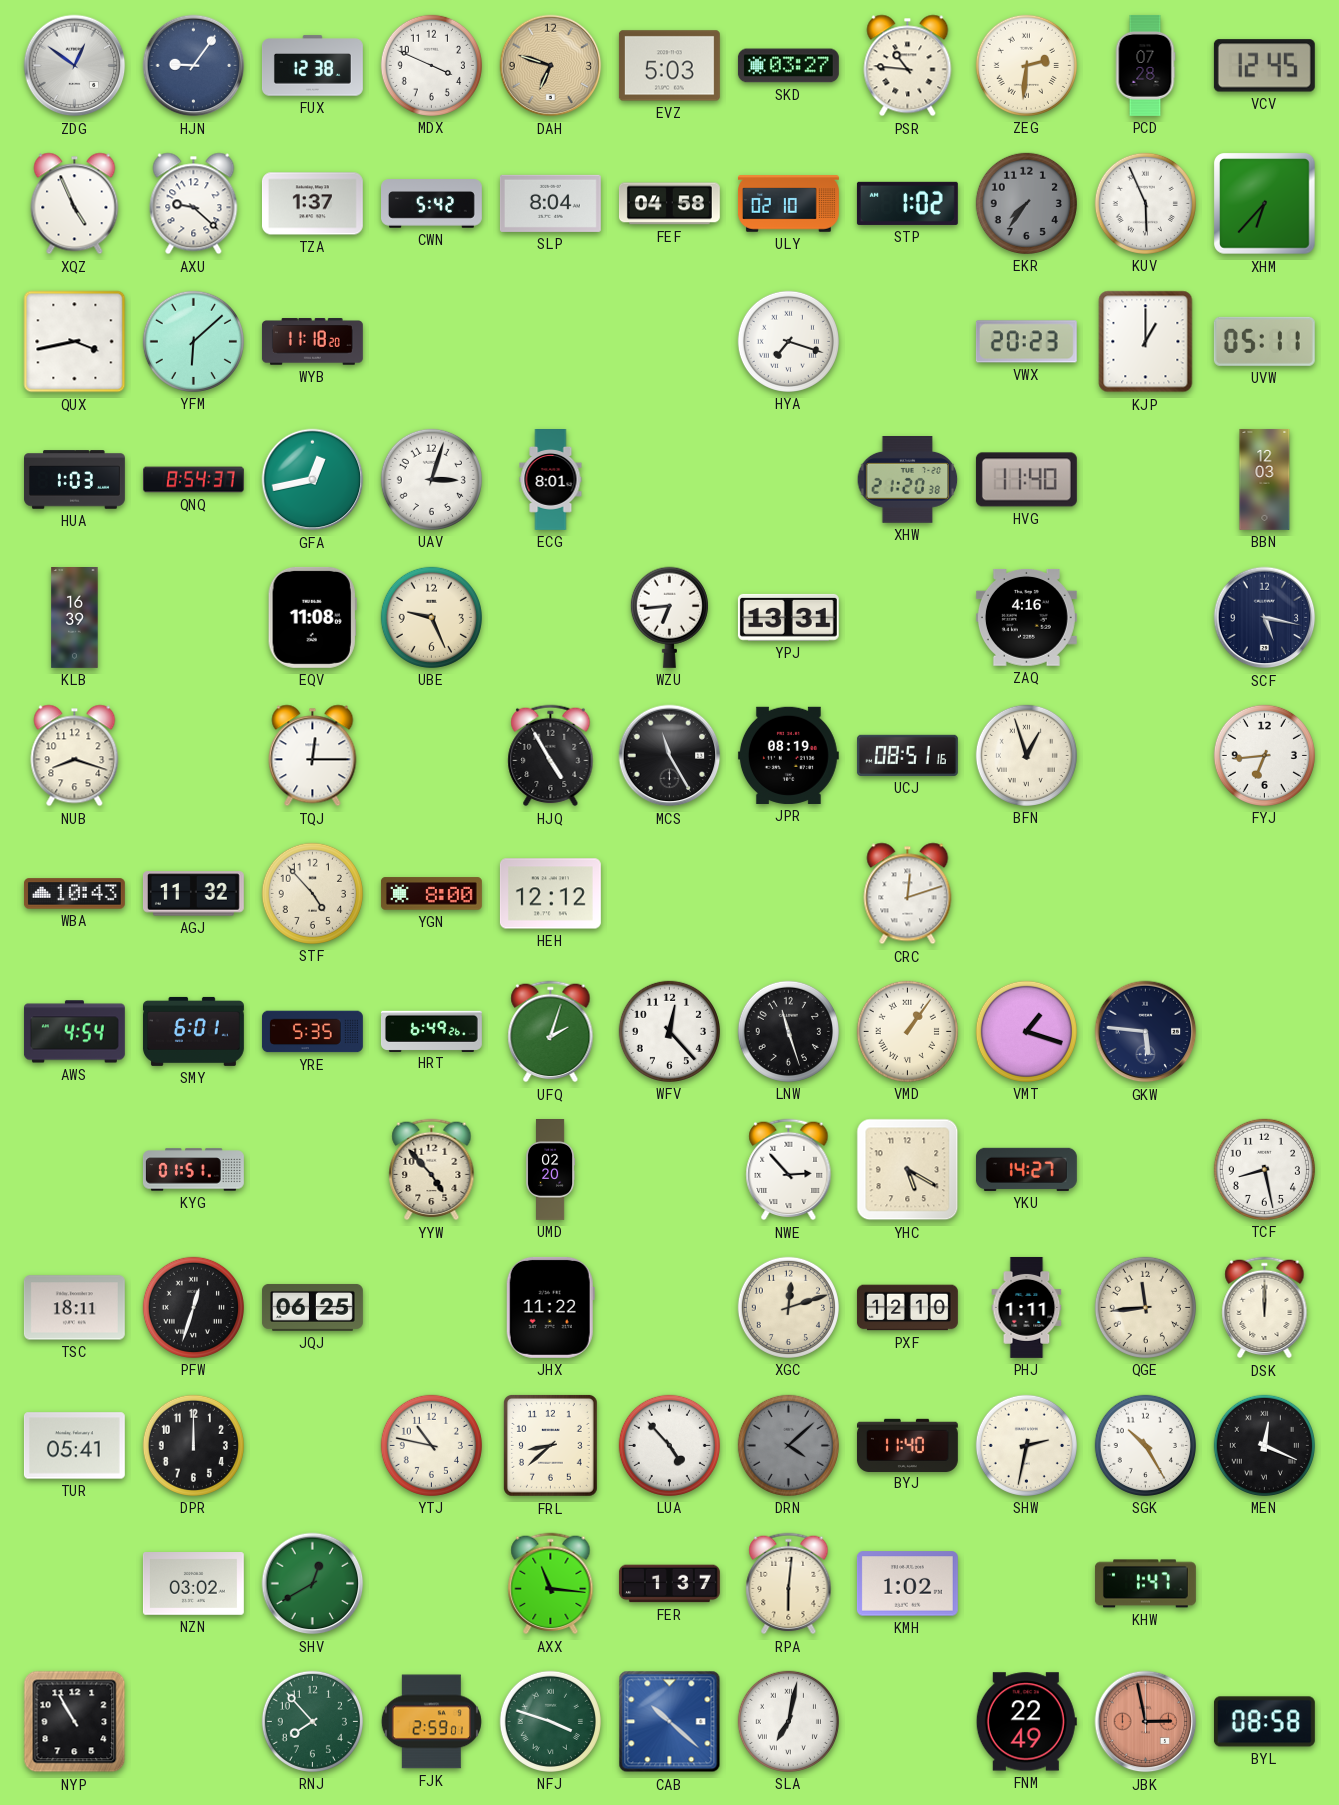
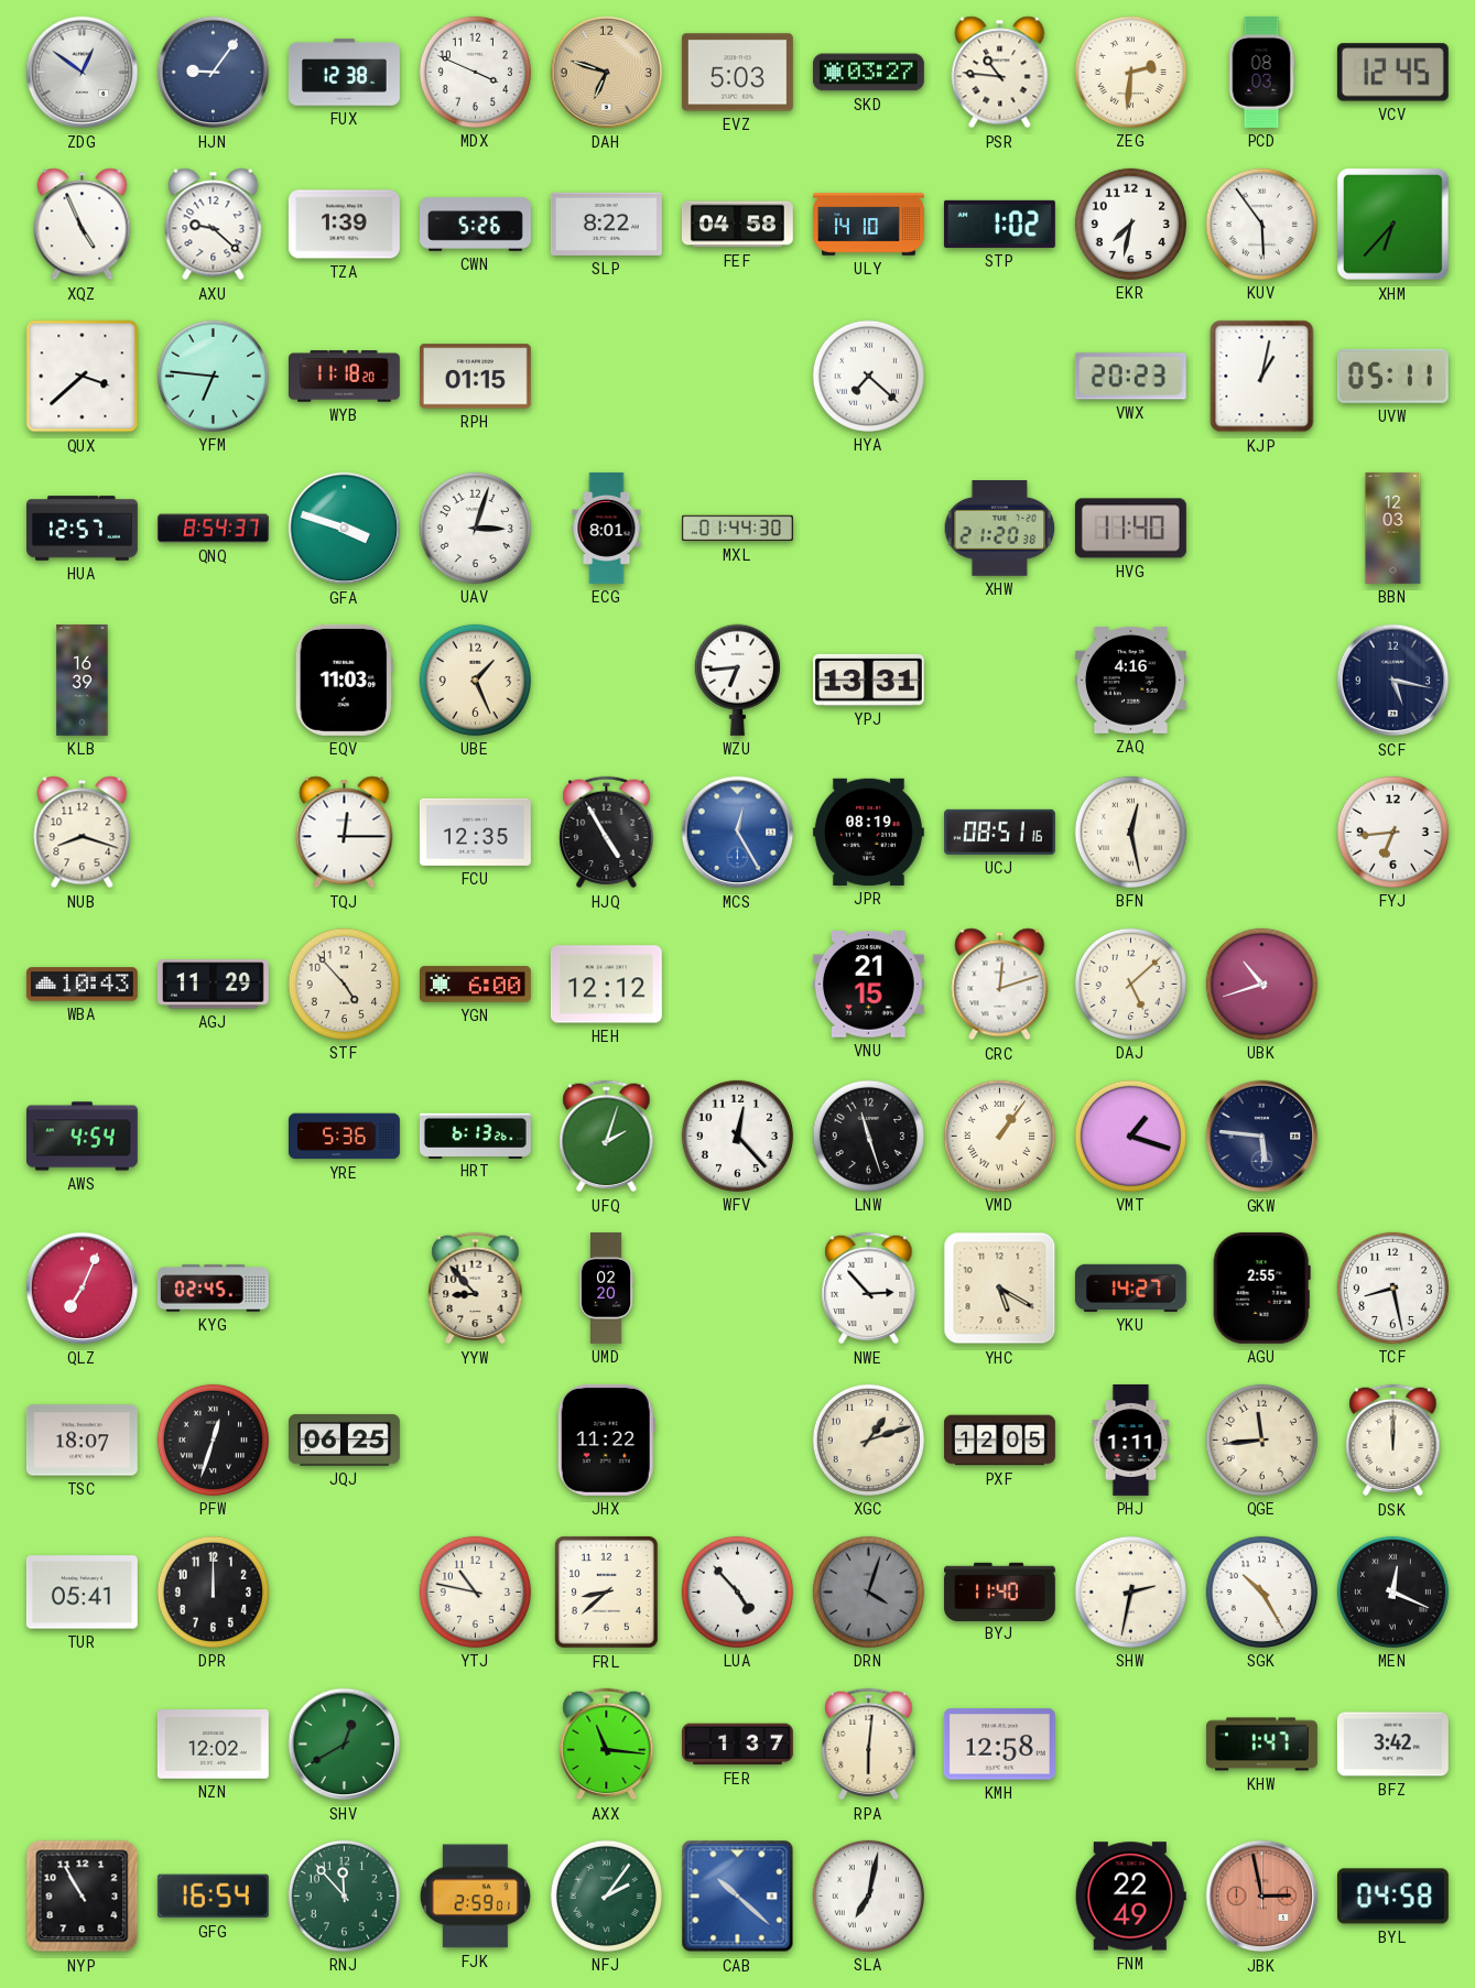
PCD: 07:28 -> 08:03 (1261, 72)
TZA: 1:37 -> 1:39 (344, 225)
CWN: 5:42 -> 5:26 (476, 225)
SLP: 8:04 -> 8:22 (606, 224)
ULY: 02:10 -> 14:10 (868, 225)
EKR: 7:36 -> 7:32 (1130, 224)
EKR dial: grey -> white (1130, 224)
KUV: 5:56 -> 5:54 (1261, 224)
QUX: 3:43 -> 3:38 (83, 377)
YFM: 6:08 -> 6:46 (213, 376)
RPH: none -> 01:15 (475, 377)
HYA: 7:18 -> 7:22 (868, 376)
KJP: 1:00 -> 1:02 (1262, 377)
HUA: 1:03 -> 12:57 (83, 529)
GFA: 12:43 -> 3:48 (345, 529)
MXL: none -> 01:44 (737, 529)
EQV: 11:08 -> 11:03 (344, 680)
UBE: 9:26 -> 1:26 (475, 680)
FCU: none -> 12:35 (475, 832)
MCS: 11:25 -> 12:25 (738, 833)
MCS dial: black -> blue (738, 833)
BFN: 12:57 -> 12:28 (1130, 832)
AGJ: 11:32 -> 11:29 (213, 985)
YGN: 8:00 -> 6:00 (475, 985)
VNU: none -> 21:15 (868, 985)
DAJ: none -> 5:08 (1130, 984)
UBK: none -> 10:42 (1261, 984)
SMY: 6:01 -> none (193, 1031)
YRE: 5:35 -> 5:36 (344, 1137)
HRT: 6:49 -> 6:13 (475, 1136)
QLZ: none -> 7:04 (83, 1289)
KYG: 01:51 -> 02:45 (214, 1289)
YYW: 4:53 -> 8:53 (476, 1289)
AGU: none -> 2:55 (1261, 1288)
TSC: 18:11 -> 18:07 (82, 1441)
XGC: 12:12 -> 1:12 (868, 1440)
PXF: 12:10 -> 12:05 (999, 1441)
DRN: 4:08 -> 4:03 (868, 1592)
NZN: 03:02 -> 12:02 (213, 1745)
KMH: 1:02 -> 12:58 (999, 1745)
BFZ: none -> 3:42 (1392, 1745)
GFG: none -> 16:54 (213, 1897)
RNJ: 7:53 -> 11:53 (344, 1895)
NFJ: 3:48 -> 2:06 (606, 1895)
BYL: 08:58 -> 04:58 (1392, 1897)
